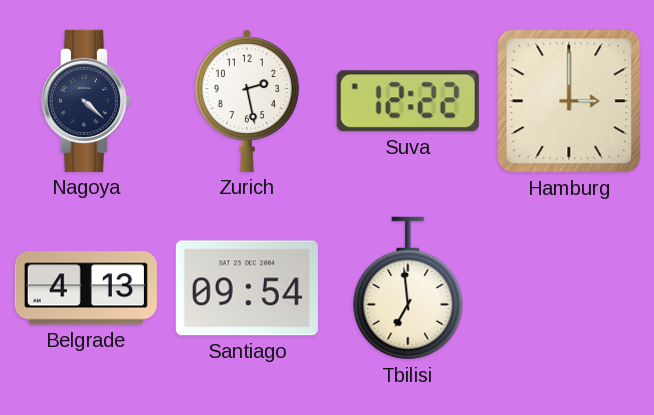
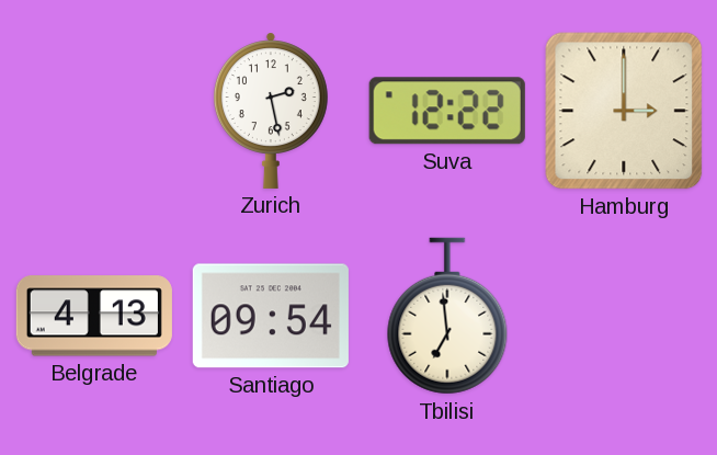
Nagoya: 4:22 -> none (86, 101)
